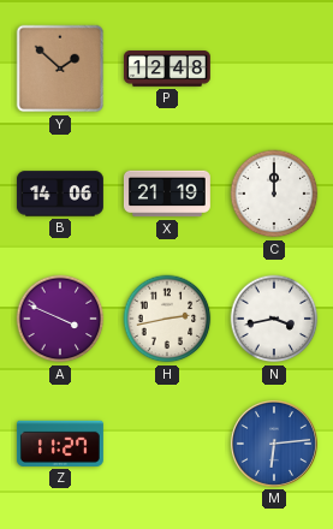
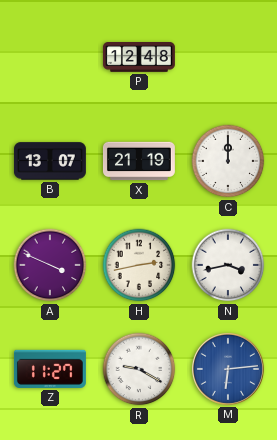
Y: 1:52 -> none (60, 69)
B: 14:06 -> 13:07 (50, 161)
R: none -> 9:20 (139, 369)
